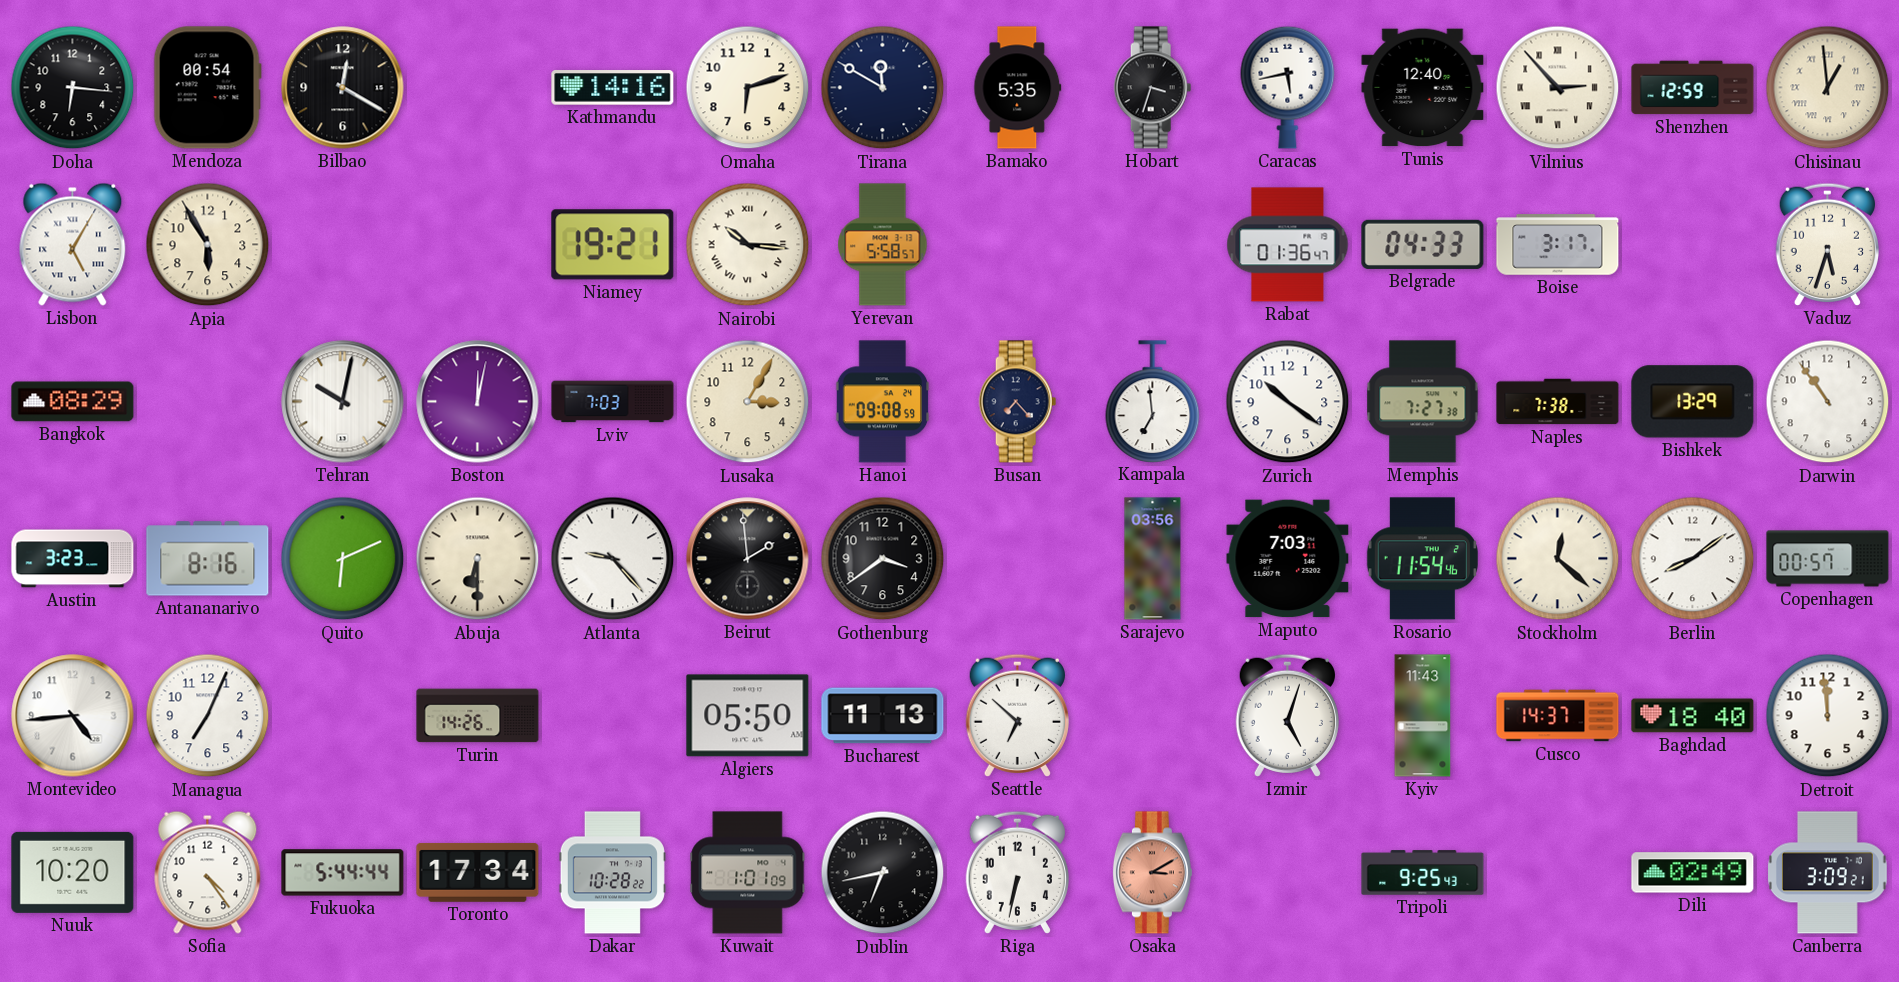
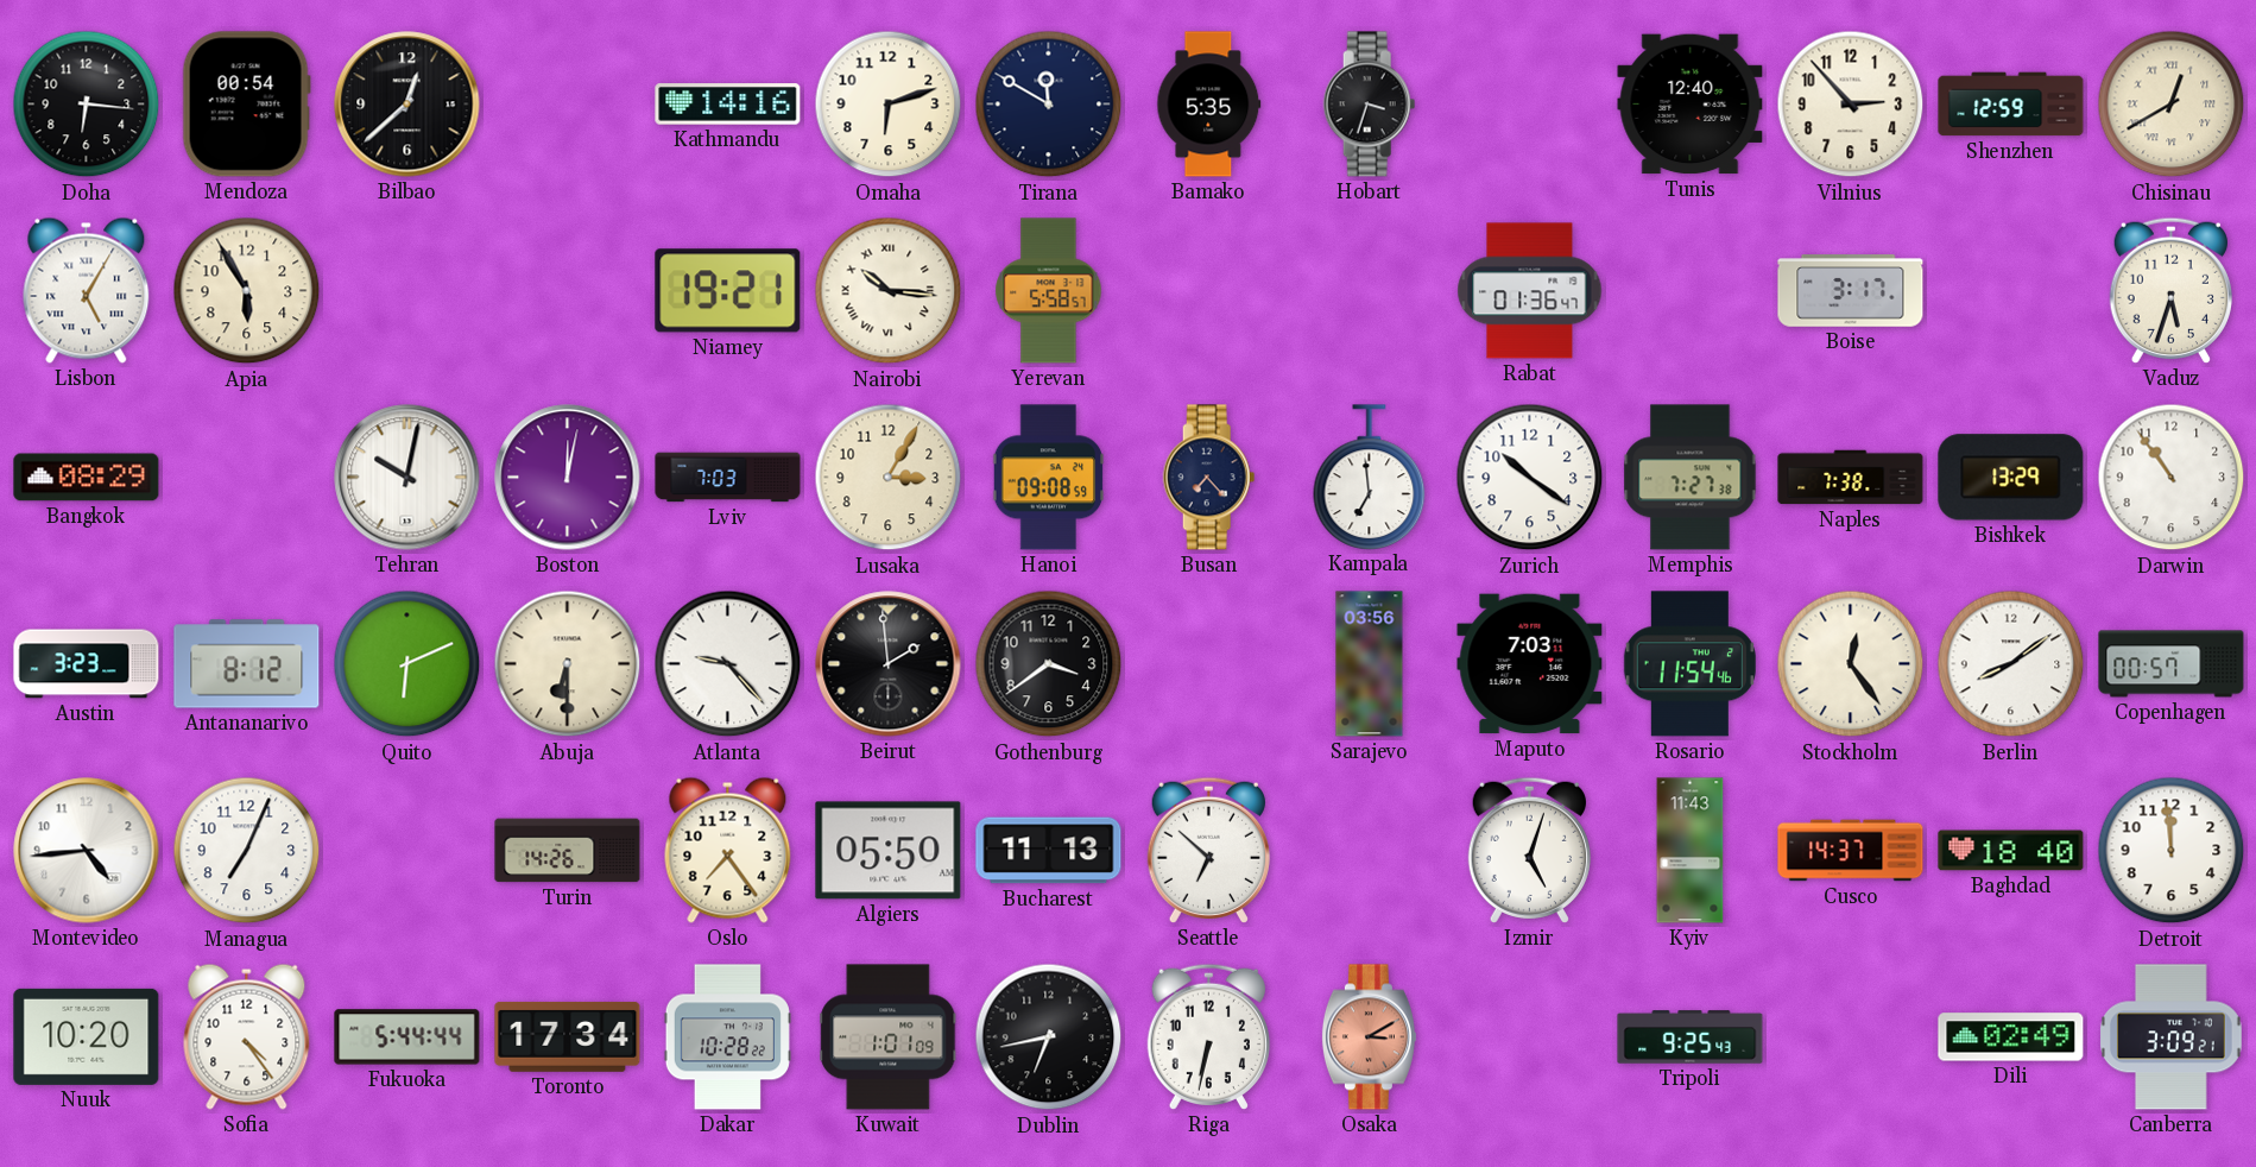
Bilbao: 12:20 -> 12:38 (407, 105)
Caracas: 5:43 -> none (1288, 87)
Vilnius numerals: Roman -> Arabic (1851, 105)
Chisinau: 12:59 -> 12:40 (2172, 105)
Belgrade: 04:33 -> none (1423, 244)
Antananarivo: 8:16 -> 8:12 (247, 664)
Stockholm: 12:22 -> 12:24 (1851, 664)
Oslo: none -> 7:24 (728, 850)
